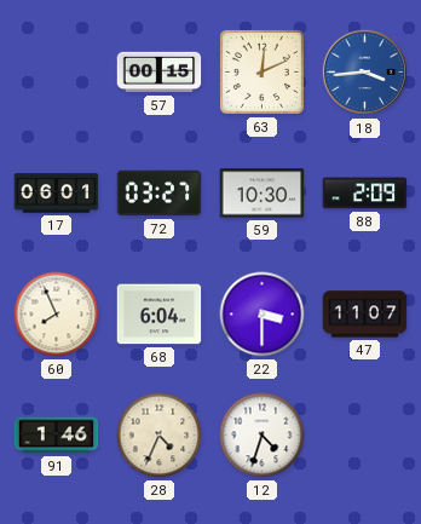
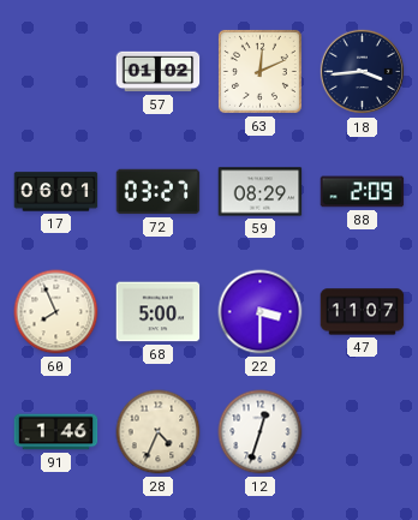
57: 00:15 -> 01:02 (159, 72)
18 dial: blue -> navy (363, 72)
59: 10:30 -> 08:29 (261, 192)
68: 6:04 -> 5:00 (159, 312)
12: 4:33 -> 12:33 (261, 432)
